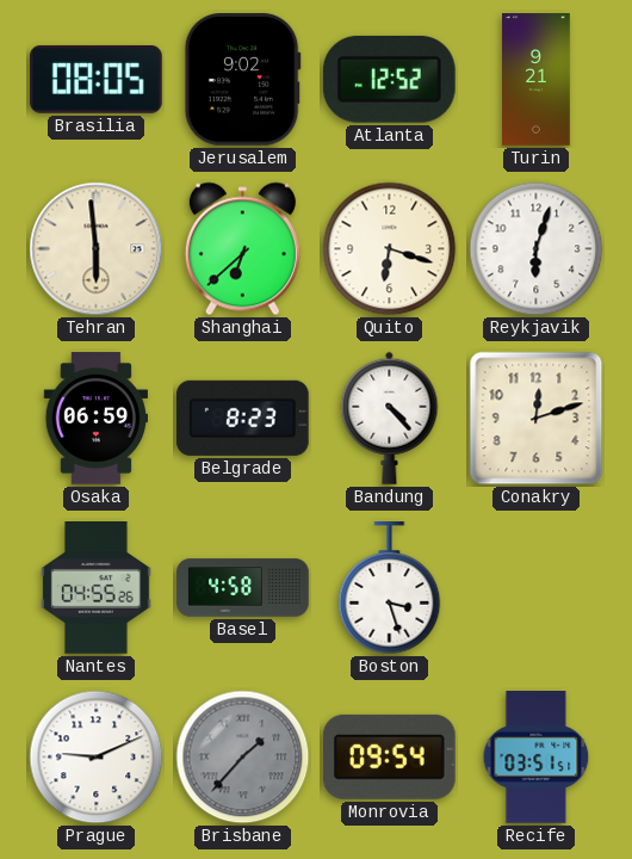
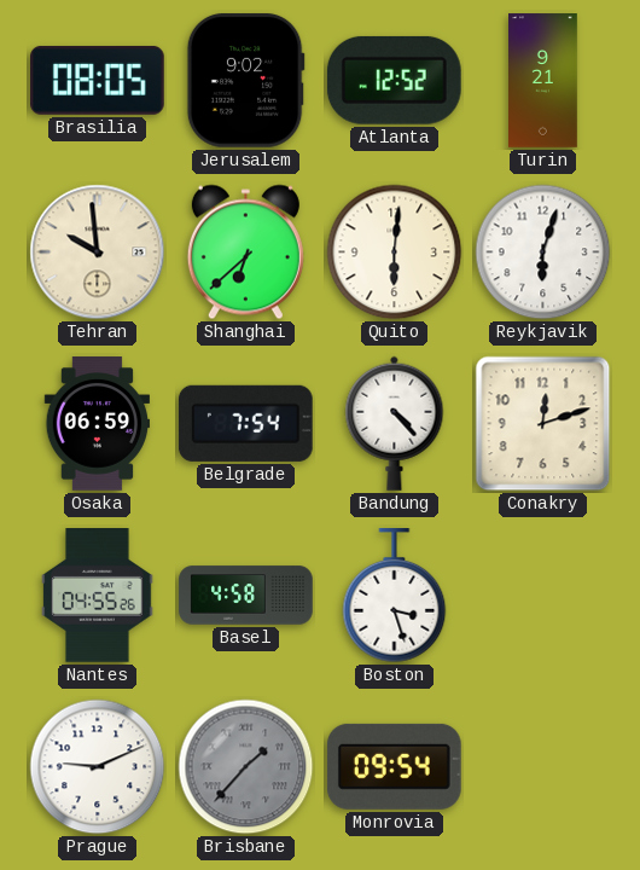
Tehran: 5:59 -> 9:59 (98, 253)
Quito: 6:18 -> 6:01 (395, 253)
Belgrade: 8:23 -> 7:54 (245, 423)
Recife: 03:51 -> none (537, 758)
